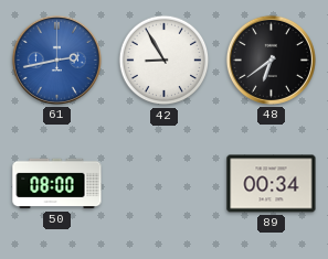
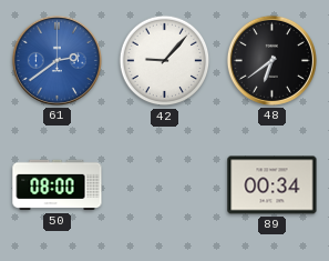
61: 2:43 -> 2:39 (56, 60)
42: 8:55 -> 9:07 (165, 61)
